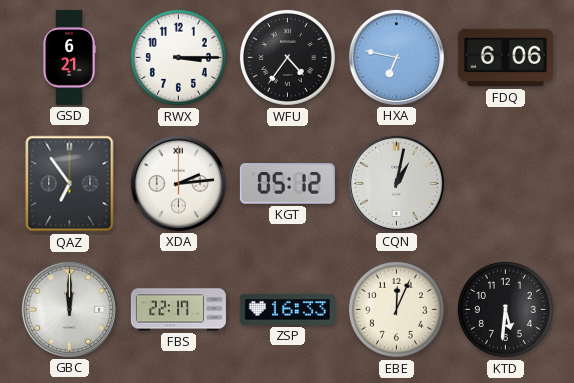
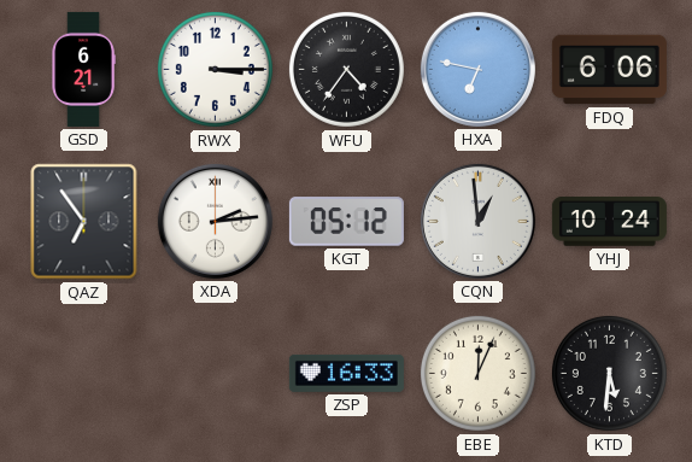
CQN: 1:02 -> 12:59 (477, 221)
YHJ: none -> 10:24 (609, 222)
GBC: 12:00 -> none (69, 309)
FBS: 22:17 -> none (178, 310)
